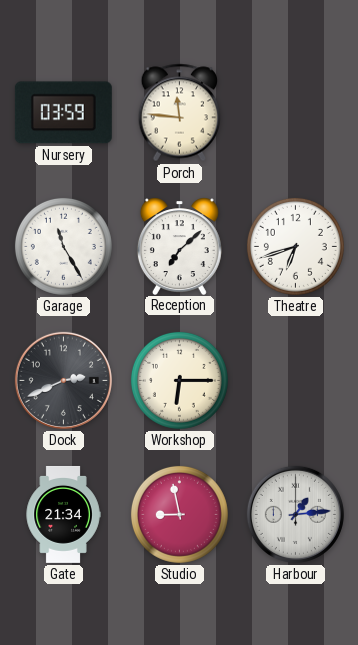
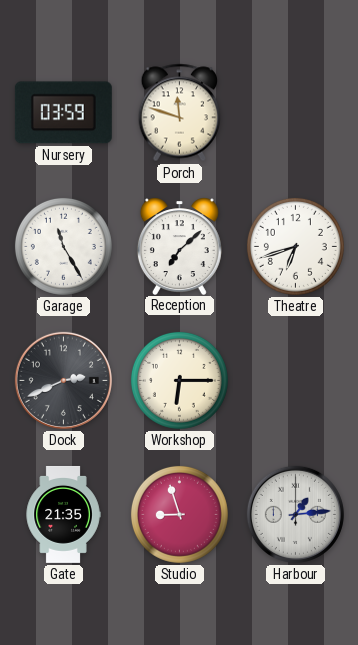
Porch: 11:46 -> 11:48 (180, 113)
Gate: 21:34 -> 21:35 (63, 514)
Studio: 8:58 -> 8:57 (179, 514)
